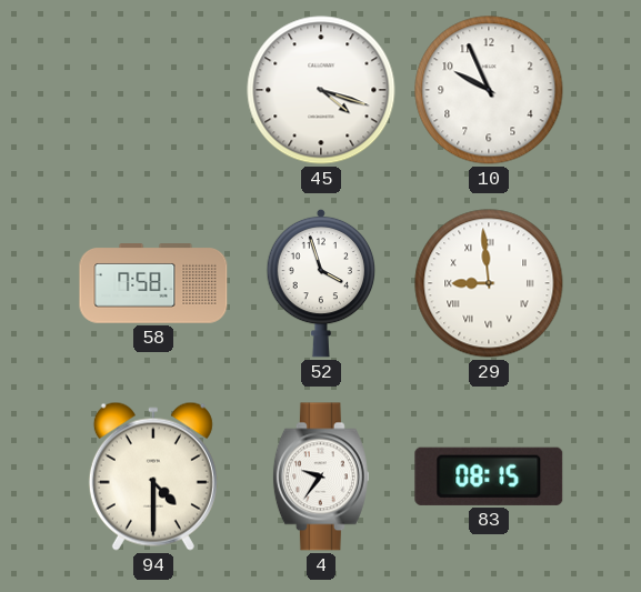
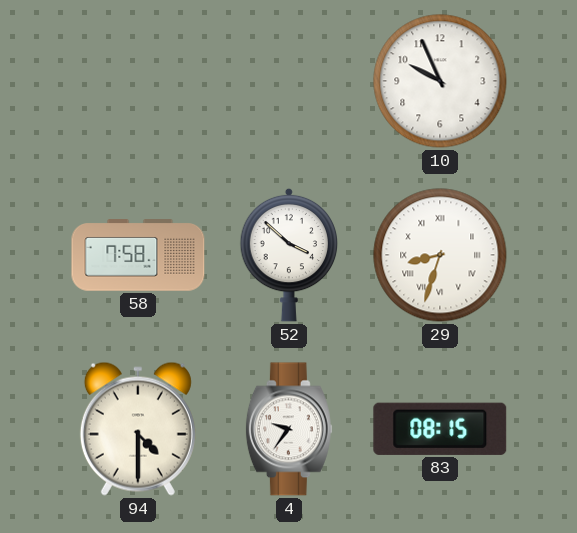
45: 4:18 -> none (321, 90)
52: 3:57 -> 3:52 (289, 255)
29: 8:59 -> 8:33 (440, 255)
